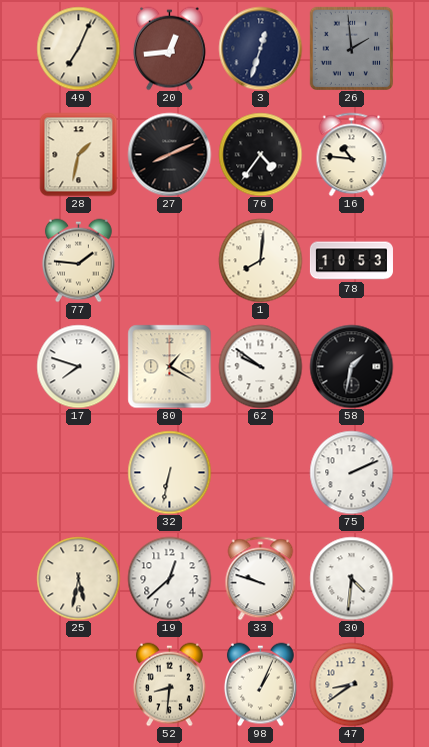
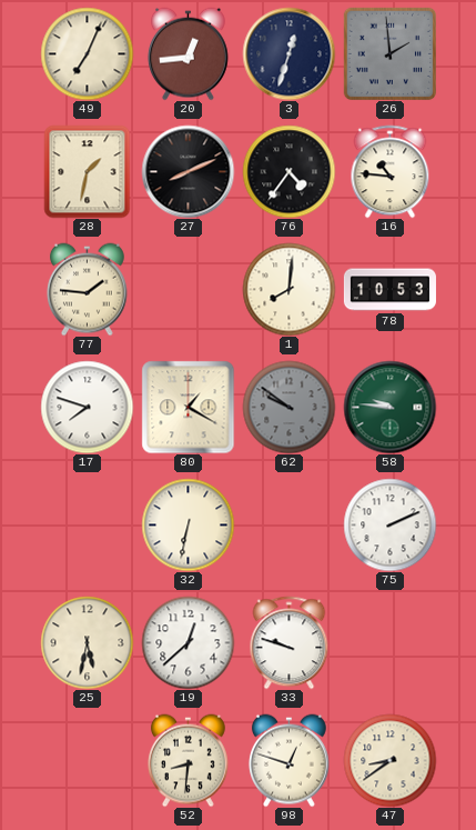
62 dial: white -> grey (288, 407)
58: 1:32 -> 9:46 (389, 407)
58 dial: black -> green (389, 407)
30: 4:31 -> none (351, 578)
98: 1:04 -> 12:48 (290, 760)
